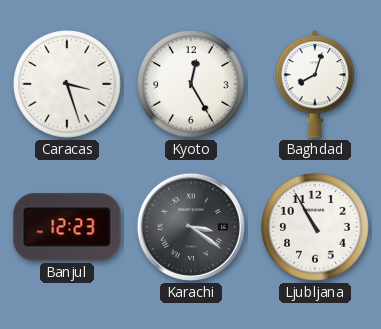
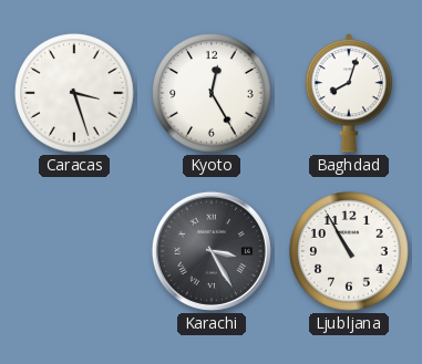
Banjul: 12:23 -> none (67, 227)
Karachi: 3:21 -> 3:25 (212, 251)
